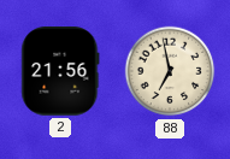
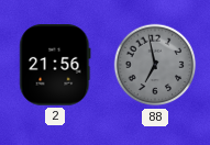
88 dial: cream -> grey (155, 65)
